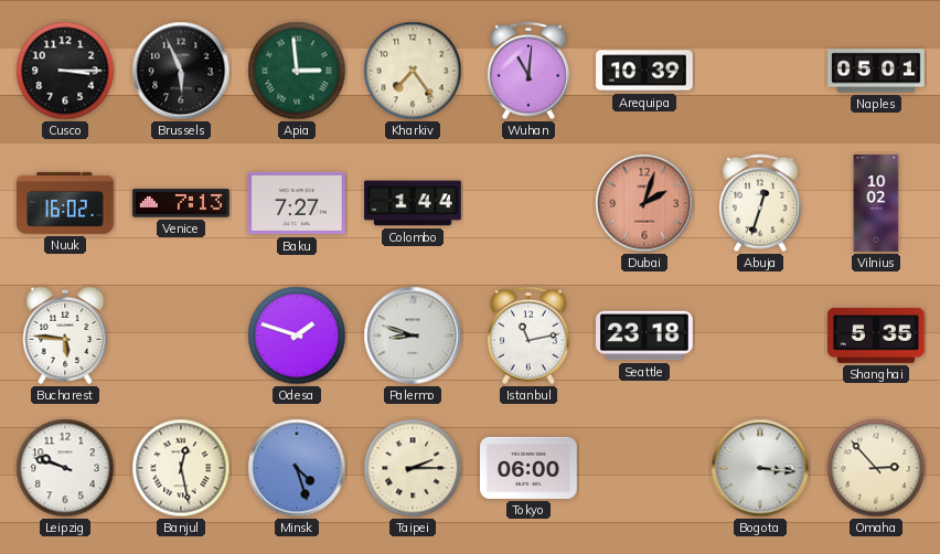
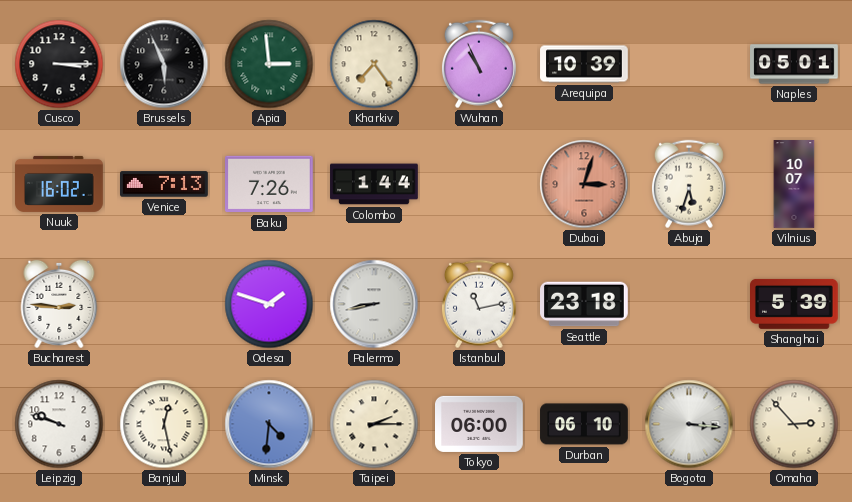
Wuhan: 11:01 -> 10:56 (479, 64)
Baku: 7:27 -> 7:26 (270, 184)
Dubai: 2:03 -> 3:03 (584, 184)
Abuja: 12:33 -> 5:33 (689, 184)
Vilnius: 10:02 -> 10:07 (794, 184)
Bucharest: 5:46 -> 2:46 (59, 304)
Palermo: 8:48 -> 8:43 (374, 304)
Shanghai: 5:35 -> 5:39 (795, 304)
Minsk: 4:27 -> 4:31 (269, 424)
Durban: none -> 06:10 (584, 424)
